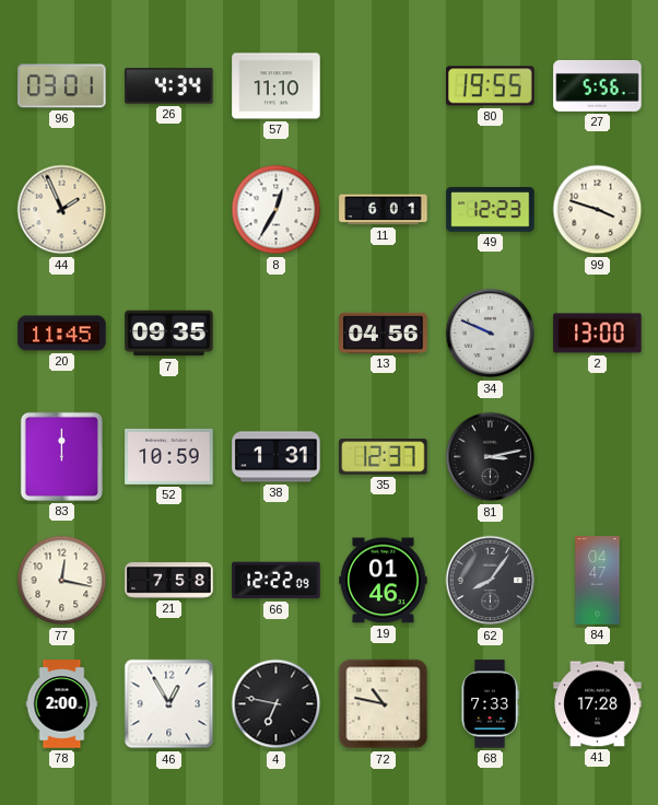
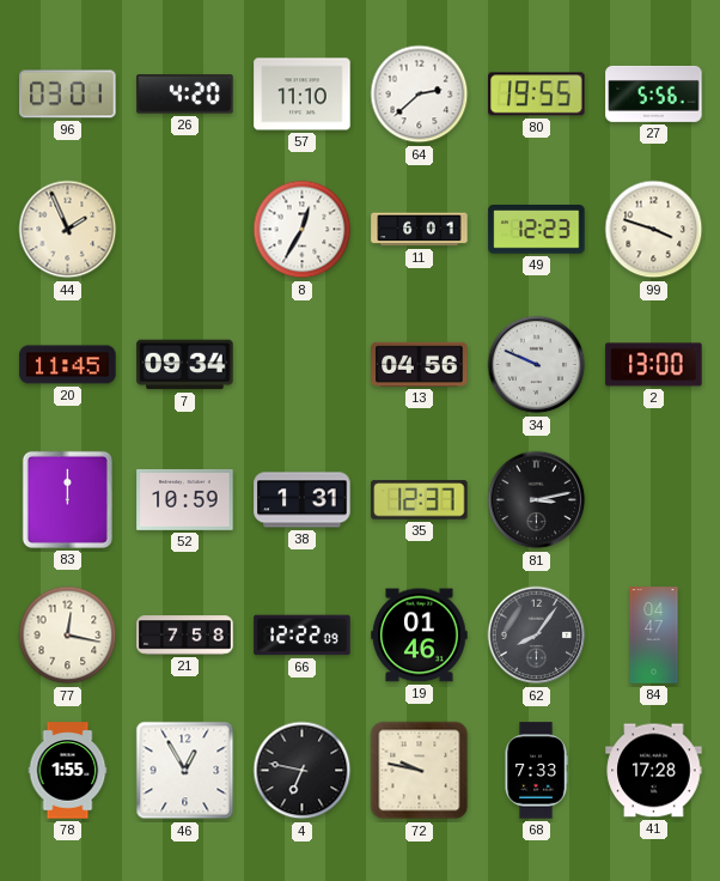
26: 4:34 -> 4:20 (185, 95)
64: none -> 2:38 (420, 95)
7: 09:35 -> 09:34 (185, 365)
78: 2:00 -> 1:55 (68, 771)
72: 10:47 -> 9:47 (420, 771)
